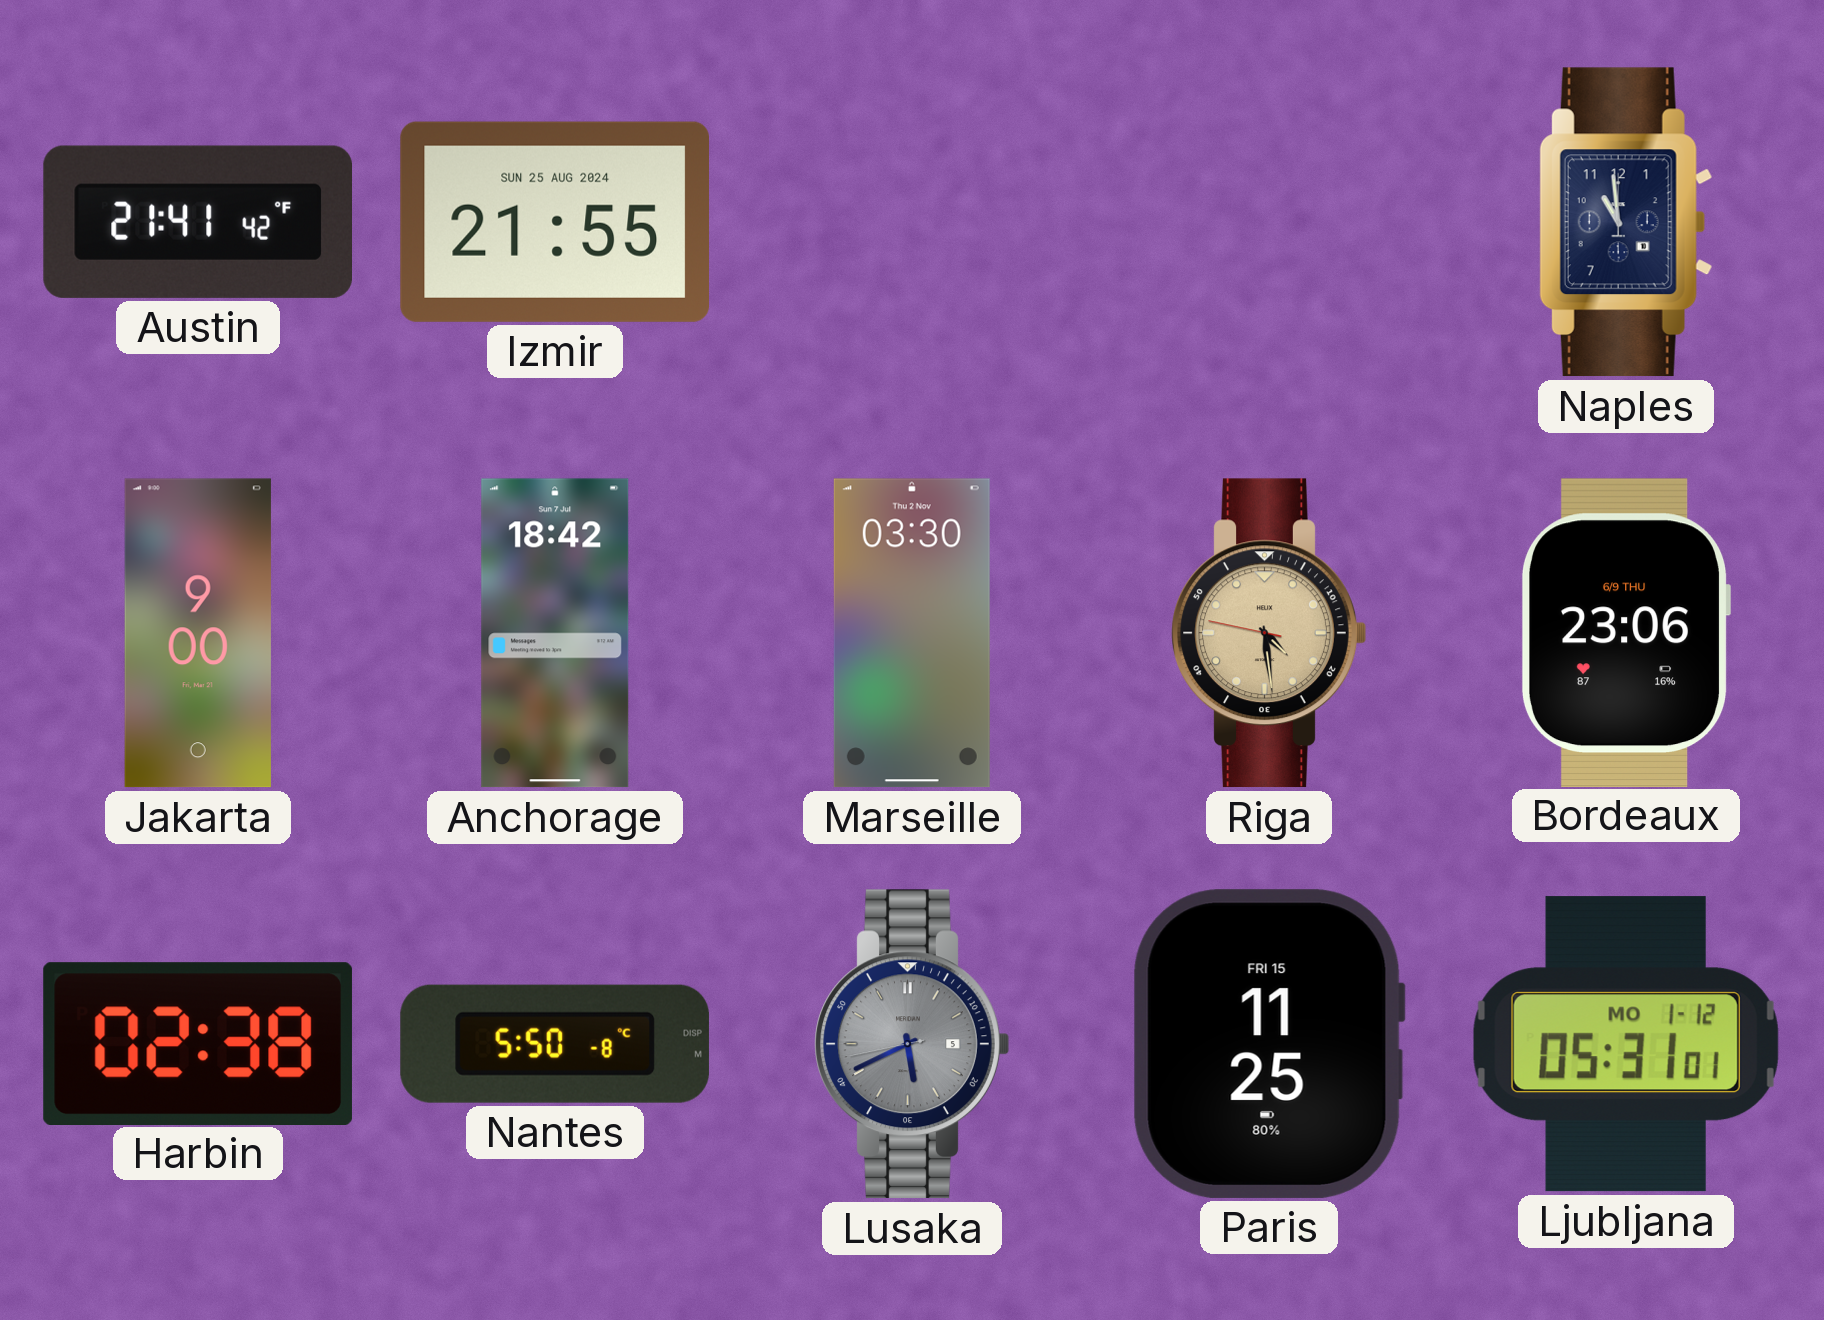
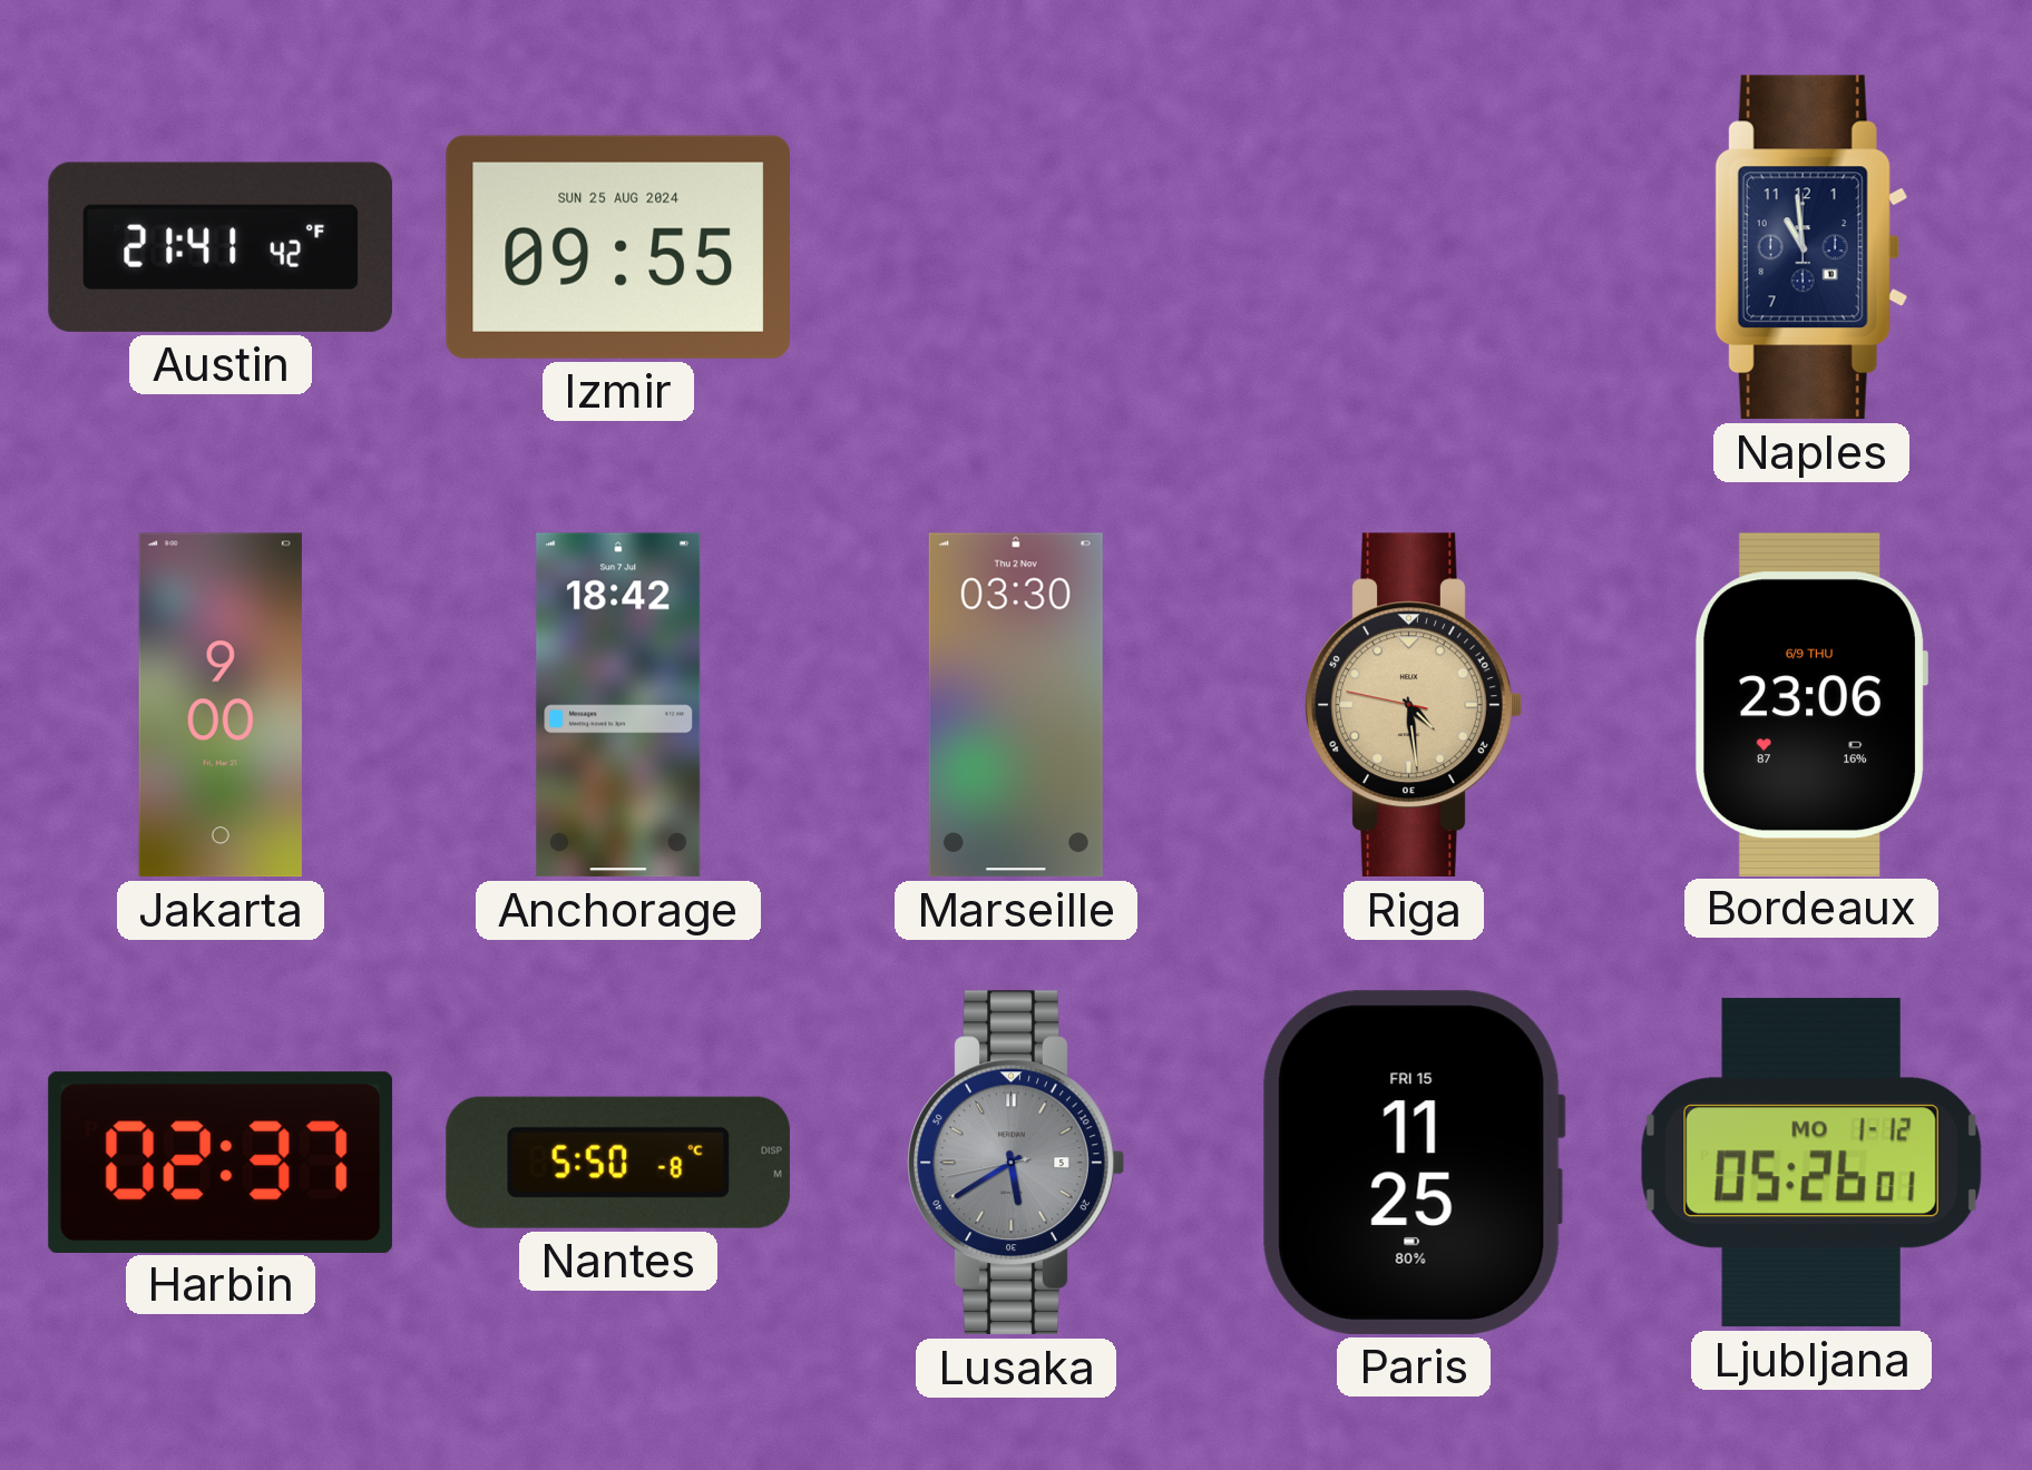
Izmir: 21:55 -> 09:55 (617, 247)
Harbin: 02:38 -> 02:37 (221, 1162)
Lusaka: 5:40 -> 5:39 (1016, 1163)
Ljubljana: 05:31 -> 05:26 (1811, 1163)
